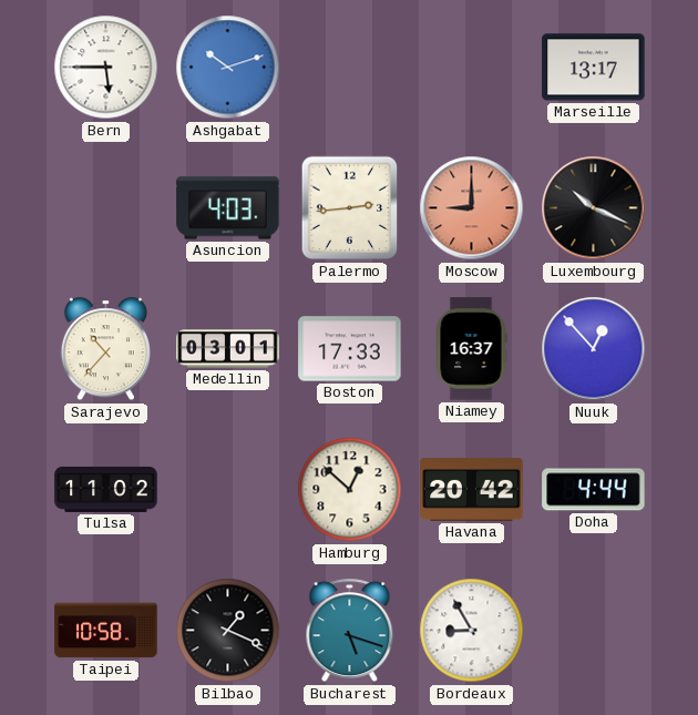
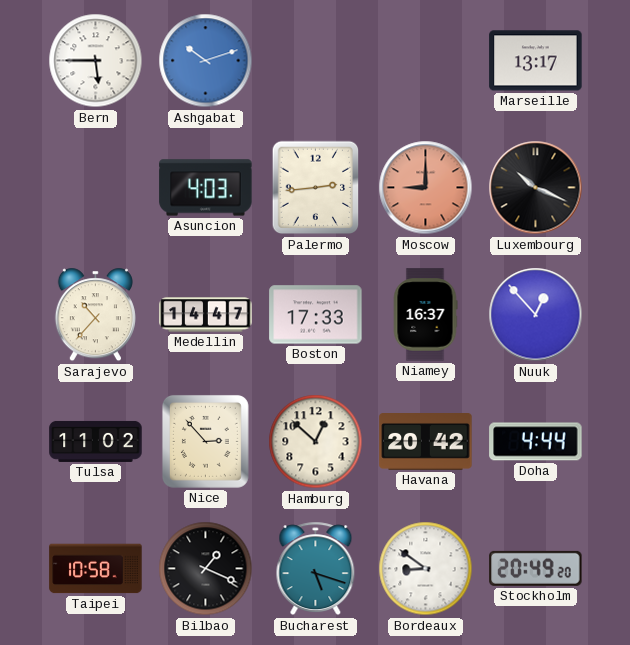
Medellin: 03:01 -> 14:47 (206, 315)
Nice: none -> 2:53 (205, 441)
Bordeaux: 8:55 -> 8:51 (426, 569)
Stockholm: none -> 20:49 (536, 568)
